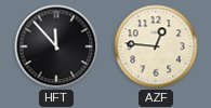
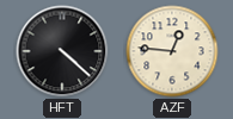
HFT: 11:53 -> 4:22 (62, 51)
